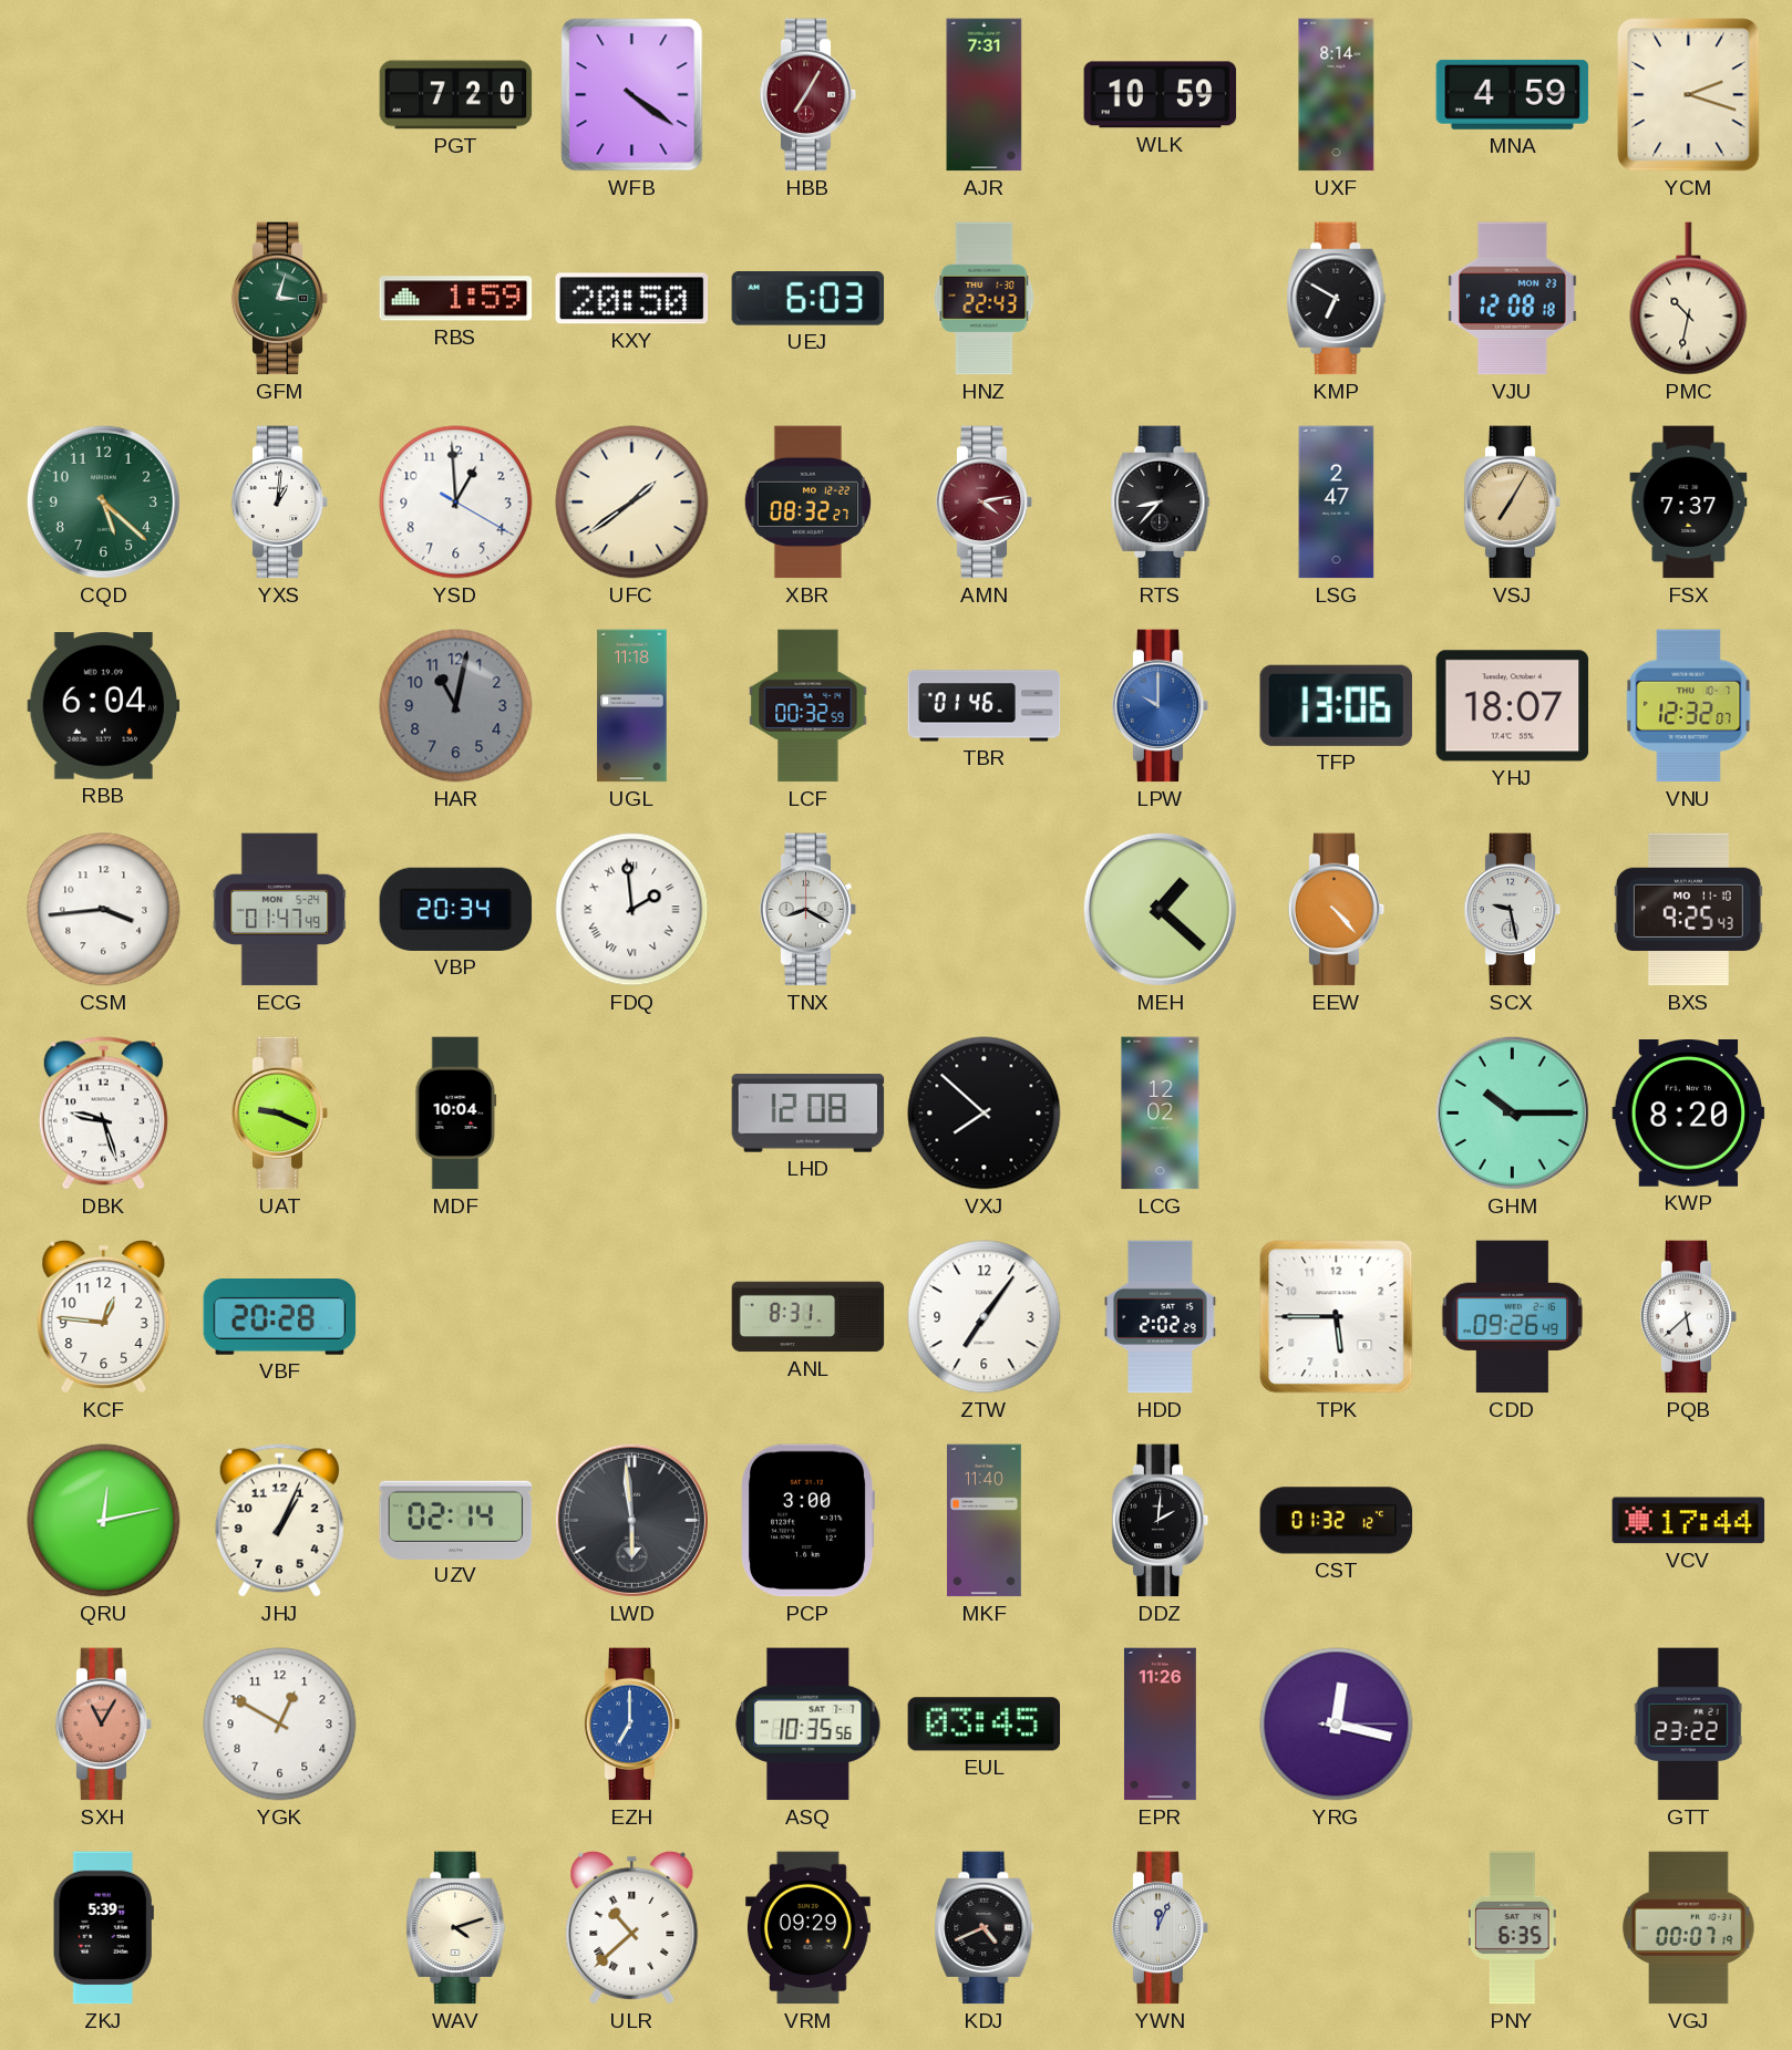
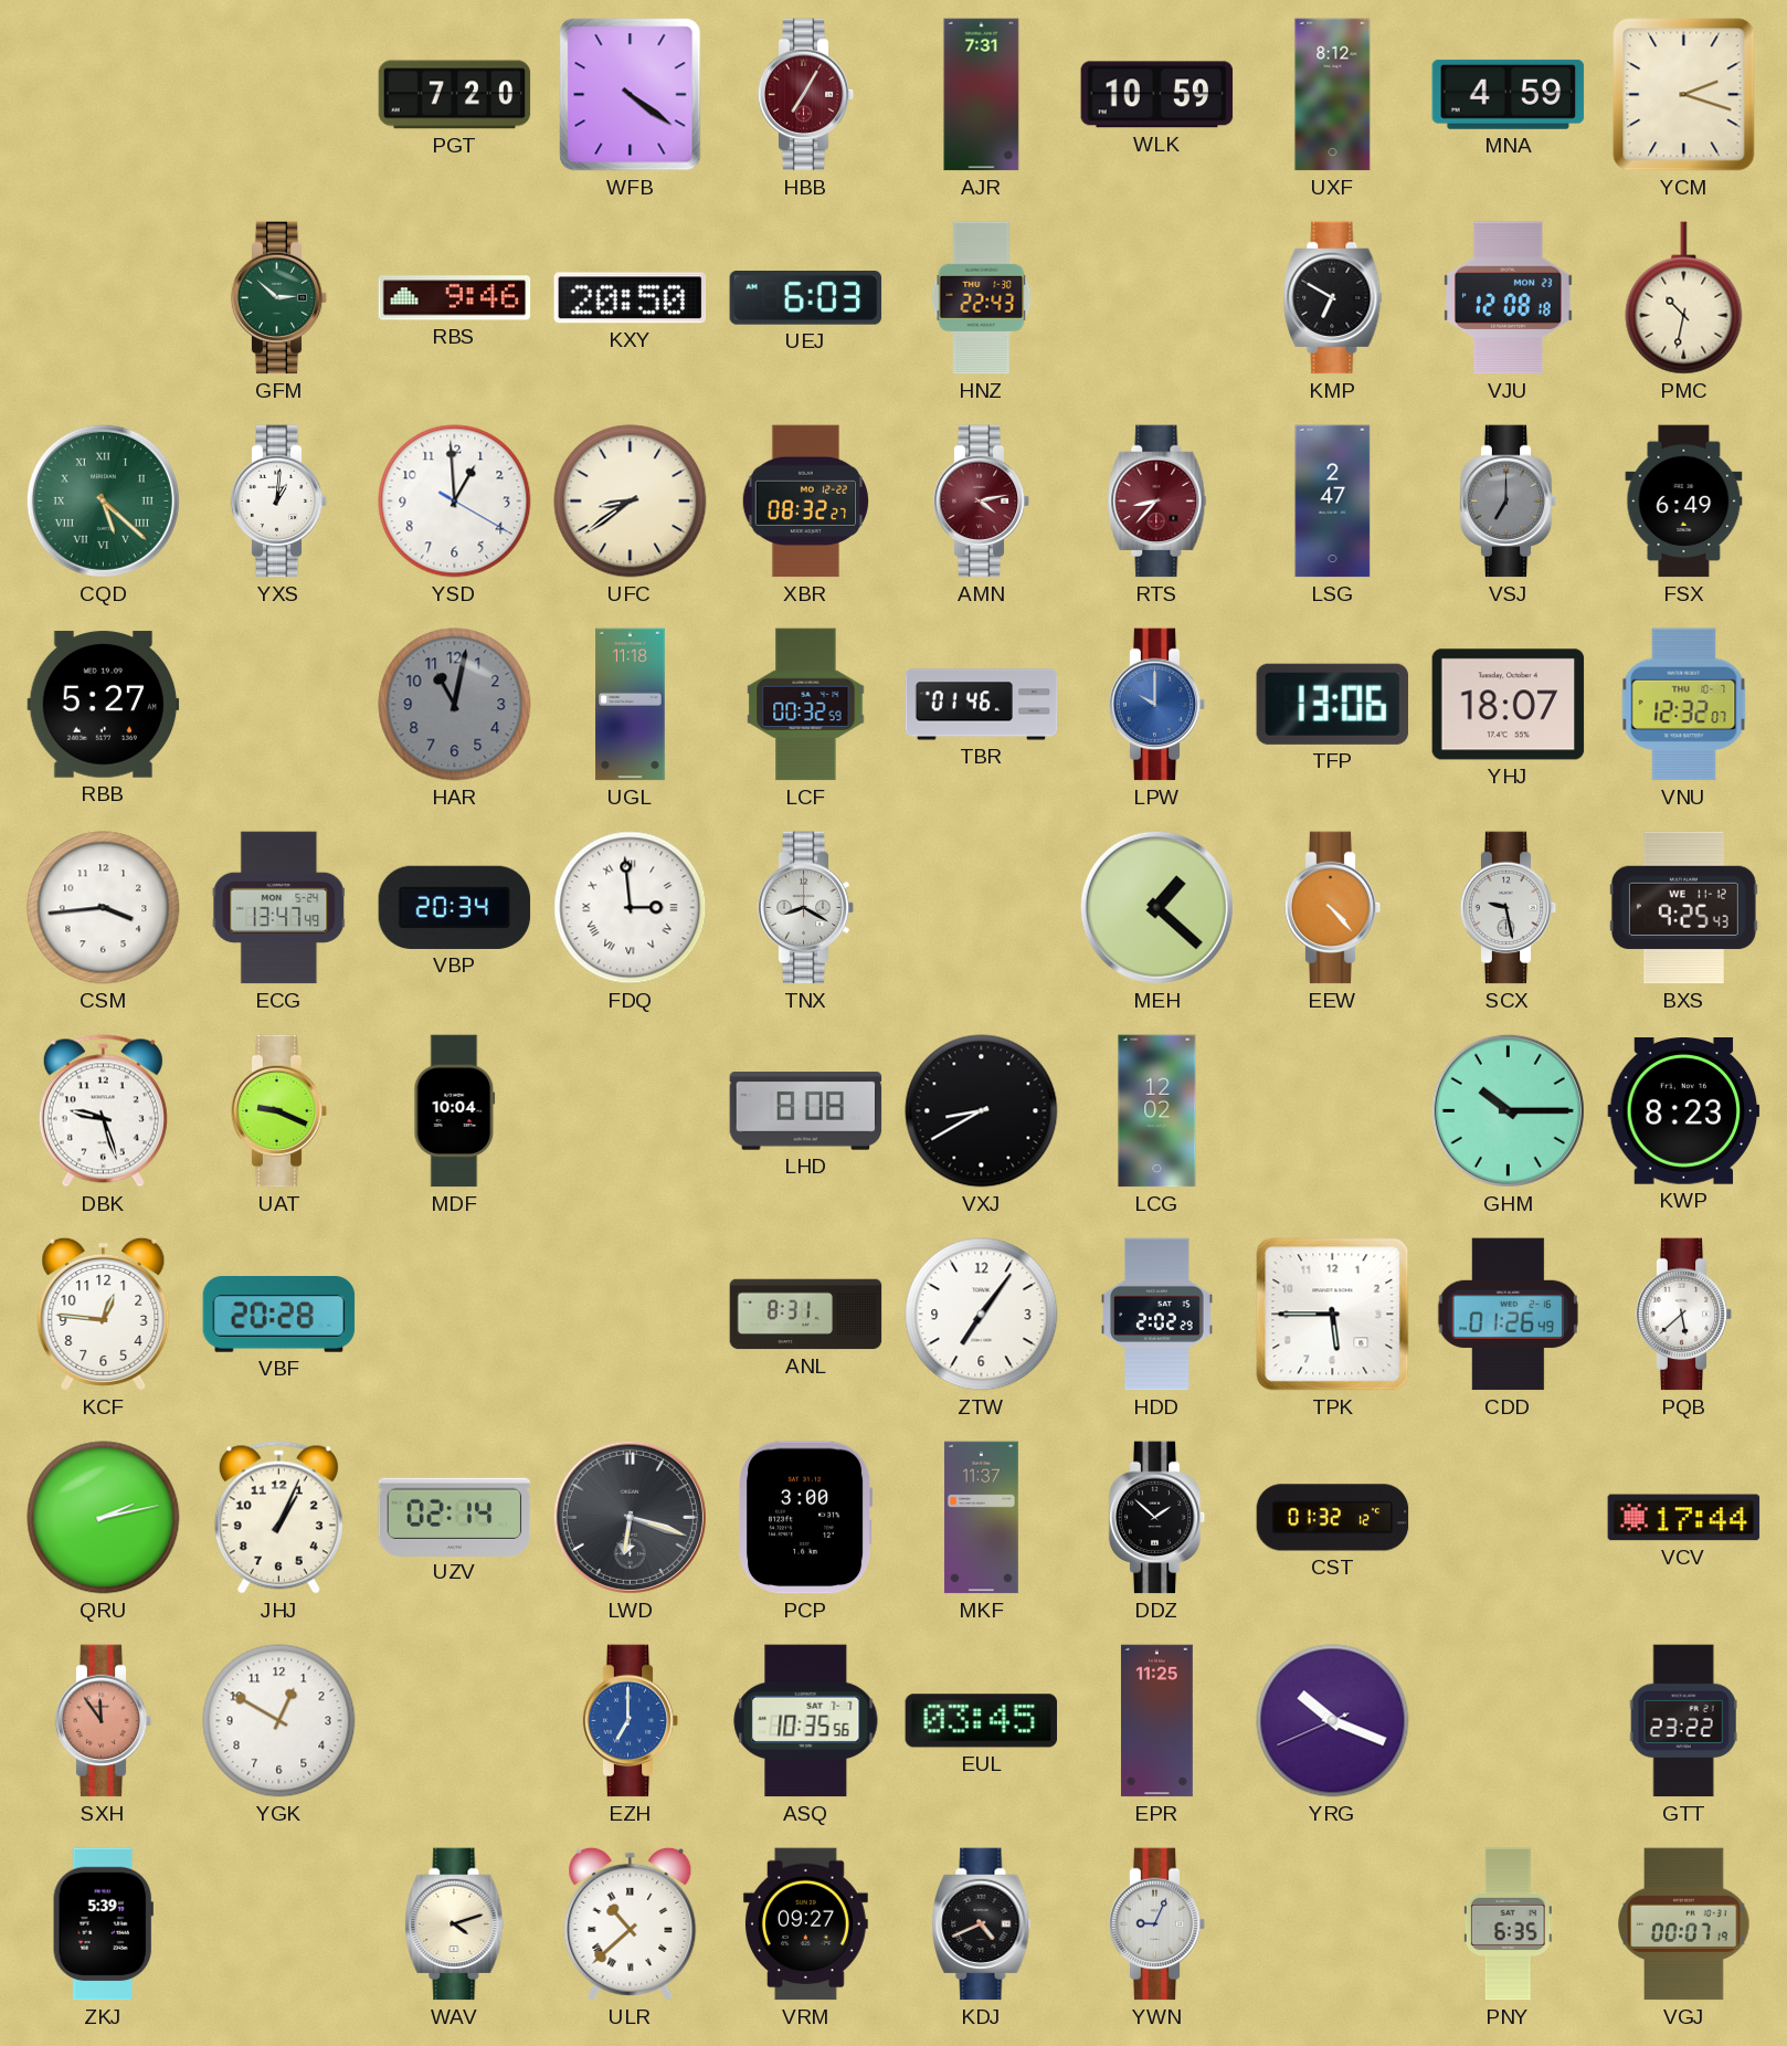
UXF: 8:14 -> 8:12 (1333, 95)
GFM: 3:03 -> 2:52 (279, 298)
RBS: 1:59 -> 9:46 (455, 298)
CQD numerals: Arabic -> Roman (103, 500)
UFC: 1:39 -> 8:39 (631, 502)
RTS dial: black -> burgundy (1157, 502)
VSJ: 7:05 -> 7:00 (1509, 502)
VSJ dial: champagne -> grey (1509, 502)
FSX: 7:37 -> 6:49 (1684, 502)
RBB: 6:04 -> 5:27 (104, 705)
ECG: 01:47 -> 13:47 (279, 908)
FDQ: 1:59 -> 2:59 (631, 908)
BXS date: MO 11-10 -> WE 11-12 (1683, 908)
LHD: 12:08 -> 8:08 (806, 1111)
VXJ: 7:52 -> 8:40 (982, 1111)
KWP: 8:20 -> 8:23 (1684, 1111)
CDD: 09:26 -> 01:26 (1508, 1315)
QRU: 12:13 -> 2:13 (104, 1518)
LWD: 5:59 -> 6:18 (630, 1517)
MKF: 11:40 -> 11:37 (981, 1518)
DDZ: 2:01 -> 1:52 (1157, 1518)
SXH: 11:05 -> 11:54 (104, 1721)
EPR: 11:26 -> 11:25 (1156, 1721)
YRG: 12:17 -> 10:18 (1333, 1721)
VRM: 09:29 -> 09:27 (805, 1924)
YWN: 12:04 -> 9:04 (1157, 1924)
